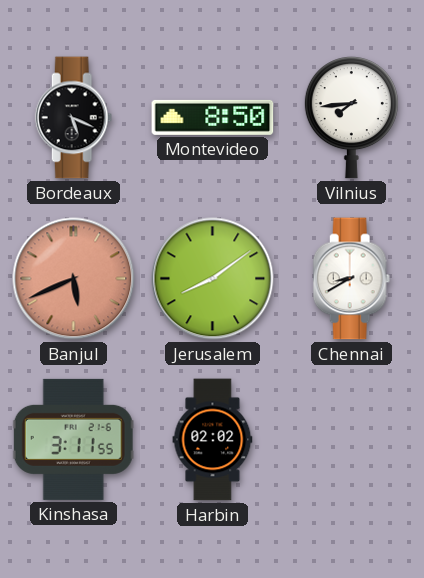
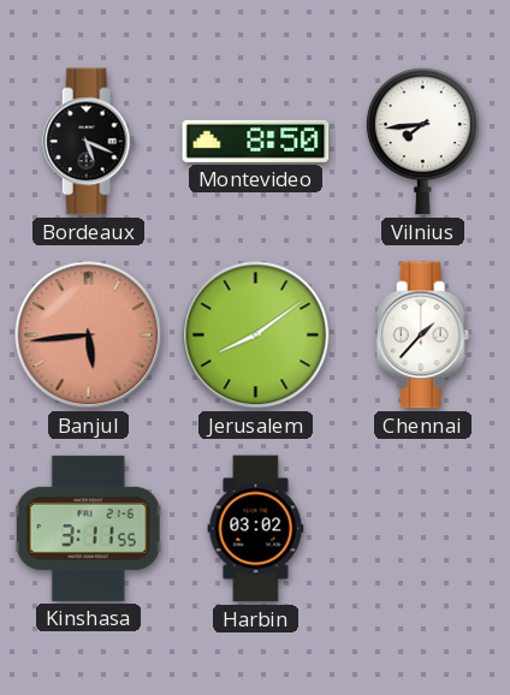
Banjul: 5:41 -> 5:44 (89, 335)
Chennai: 8:40 -> 1:37 (423, 335)
Harbin: 02:02 -> 03:02 (256, 529)
